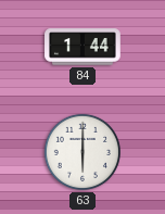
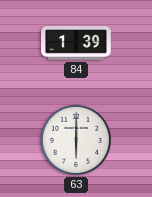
84: 1:44 -> 1:39 (76, 43)
